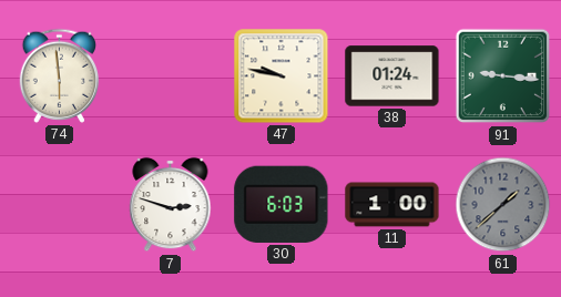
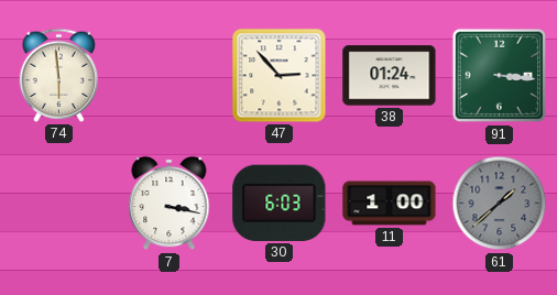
47: 9:47 -> 2:53 (280, 76)
91: 9:16 -> 3:16 (500, 76)
7: 2:48 -> 3:17 (170, 204)
